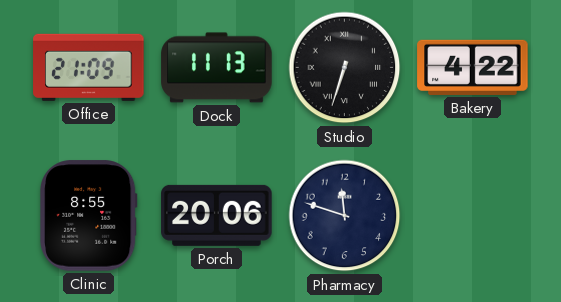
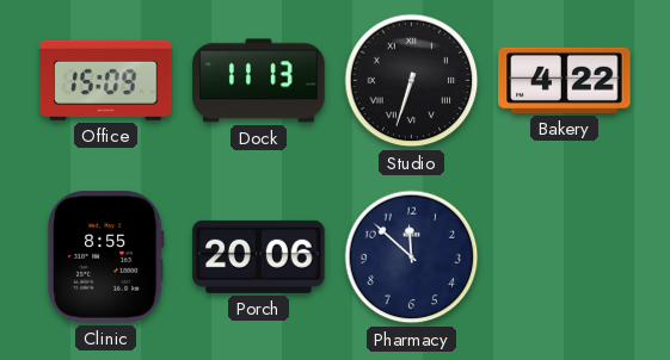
Office: 21:09 -> 15:09 (106, 80)
Pharmacy: 11:48 -> 11:52 (412, 257)
